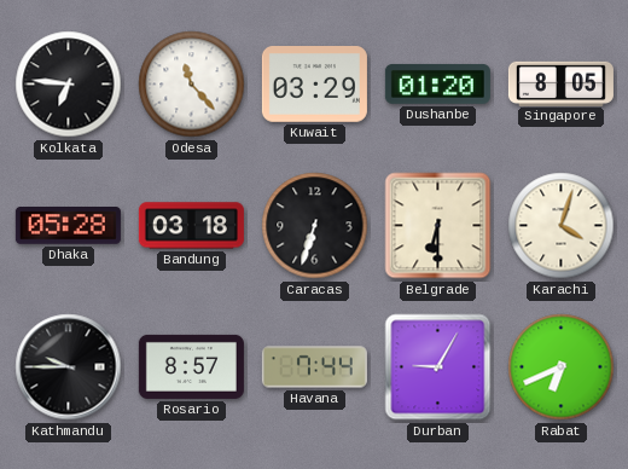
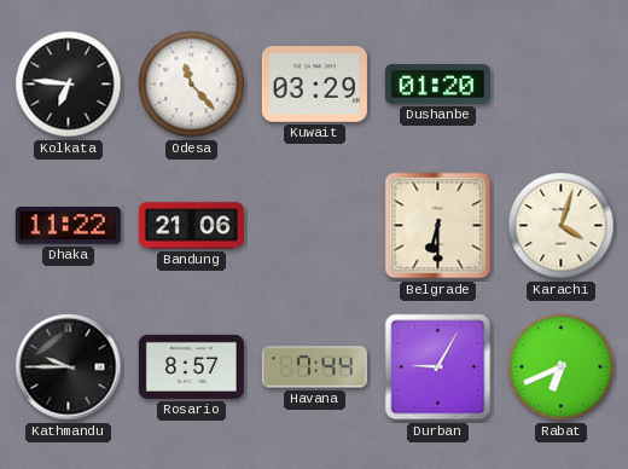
Singapore: 8:05 -> none (560, 83)
Dhaka: 05:28 -> 11:22 (68, 226)
Bandung: 03:18 -> 21:06 (191, 226)
Caracas: 6:33 -> none (315, 226)
